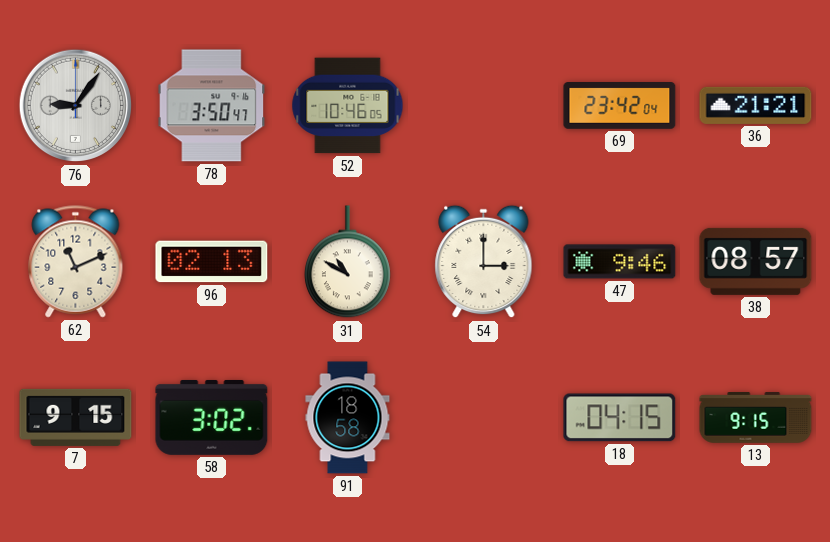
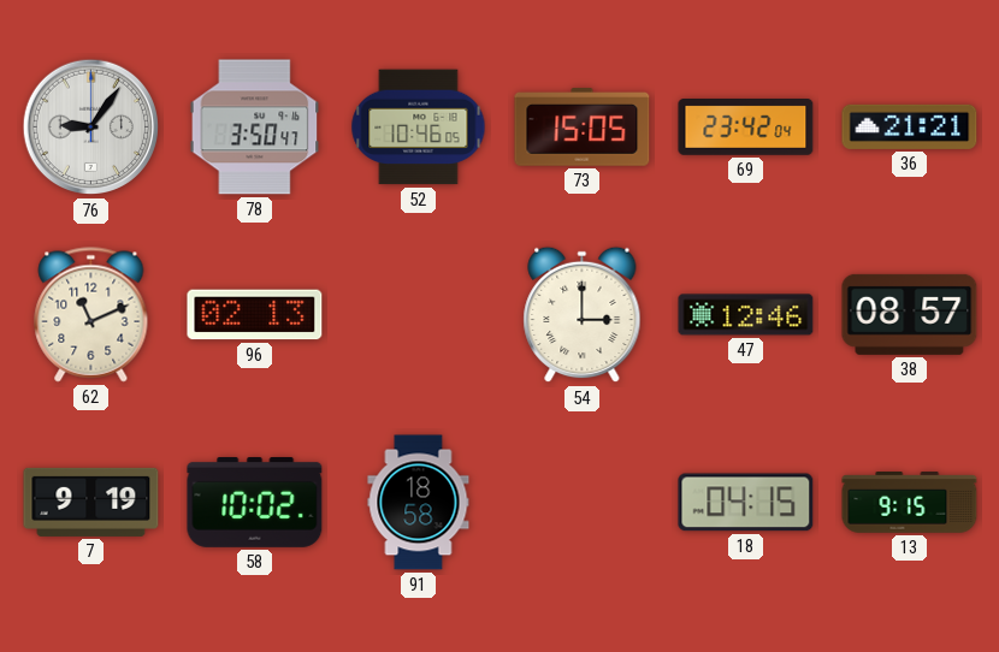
73: none -> 15:05 (583, 128)
31: 10:50 -> none (347, 262)
47: 9:46 -> 12:46 (746, 315)
7: 9:15 -> 9:19 (91, 502)
58: 3:02 -> 10:02 (255, 502)
